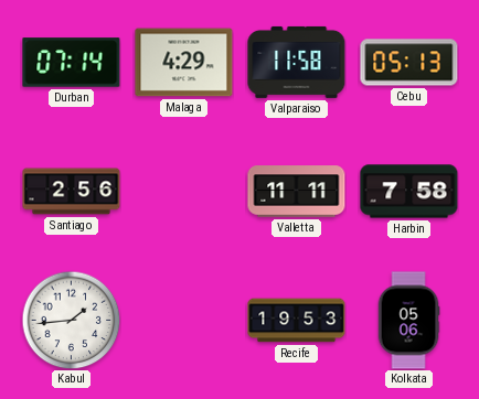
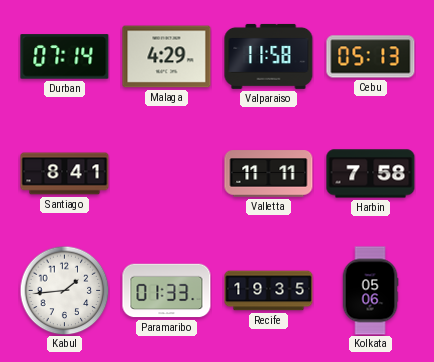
Santiago: 2:56 -> 8:41 (65, 174)
Paramaribo: none -> 01:33 (167, 291)
Recife: 19:53 -> 19:35 (269, 291)
